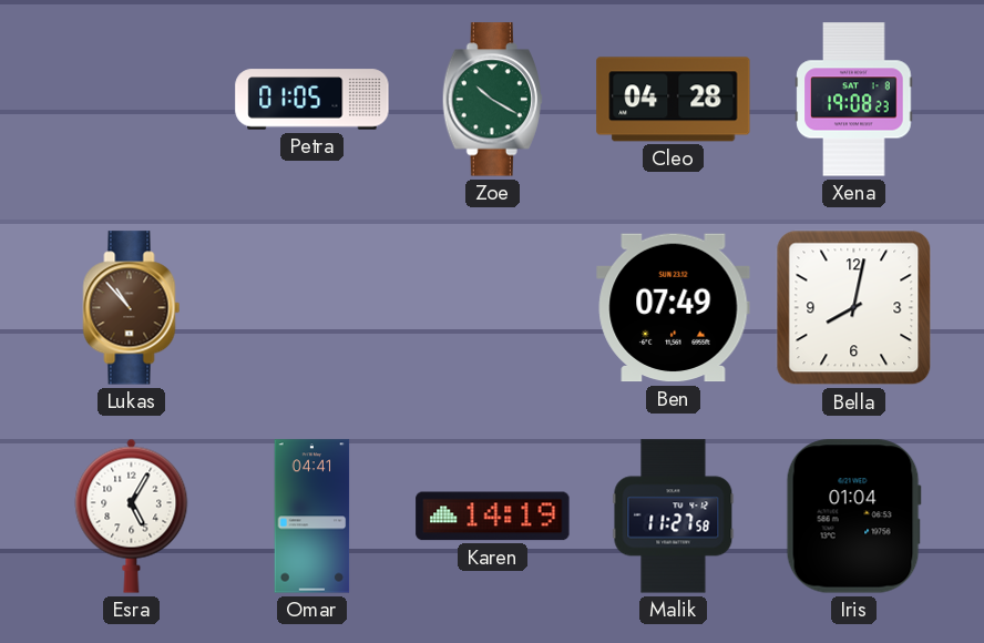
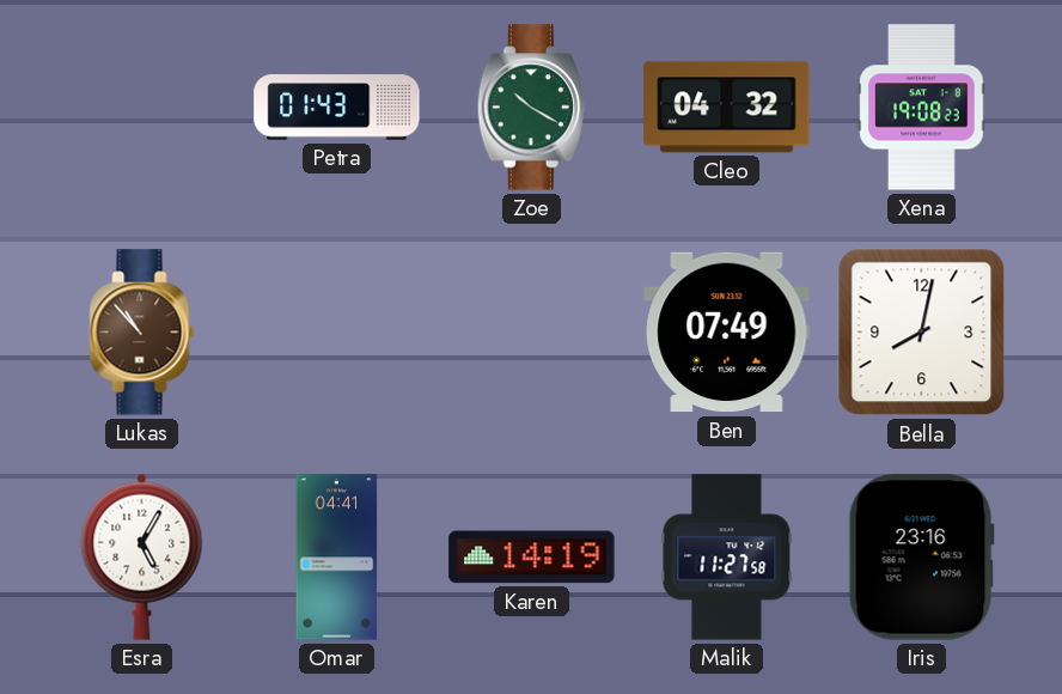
Petra: 01:05 -> 01:43 (337, 108)
Cleo: 04:28 -> 04:32 (727, 108)
Iris: 01:04 -> 23:16 (921, 558)
